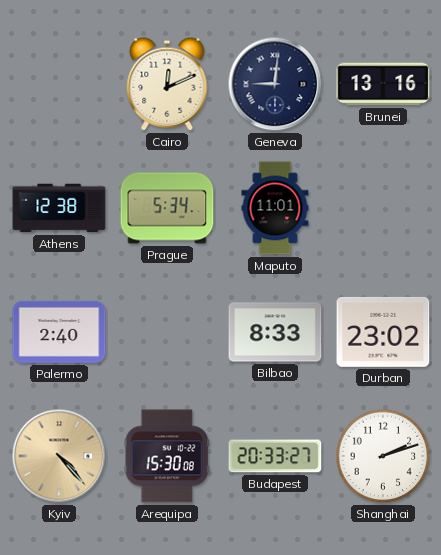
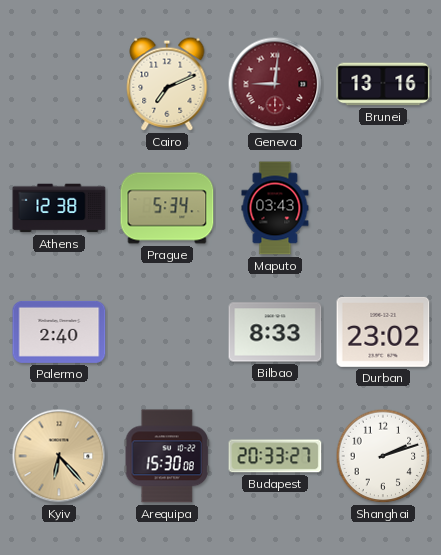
Cairo: 12:11 -> 7:11 (167, 84)
Geneva dial: navy -> burgundy (275, 84)
Maputo: 11:01 -> 03:43 (275, 208)
Kyiv: 4:23 -> 6:23 (59, 456)
